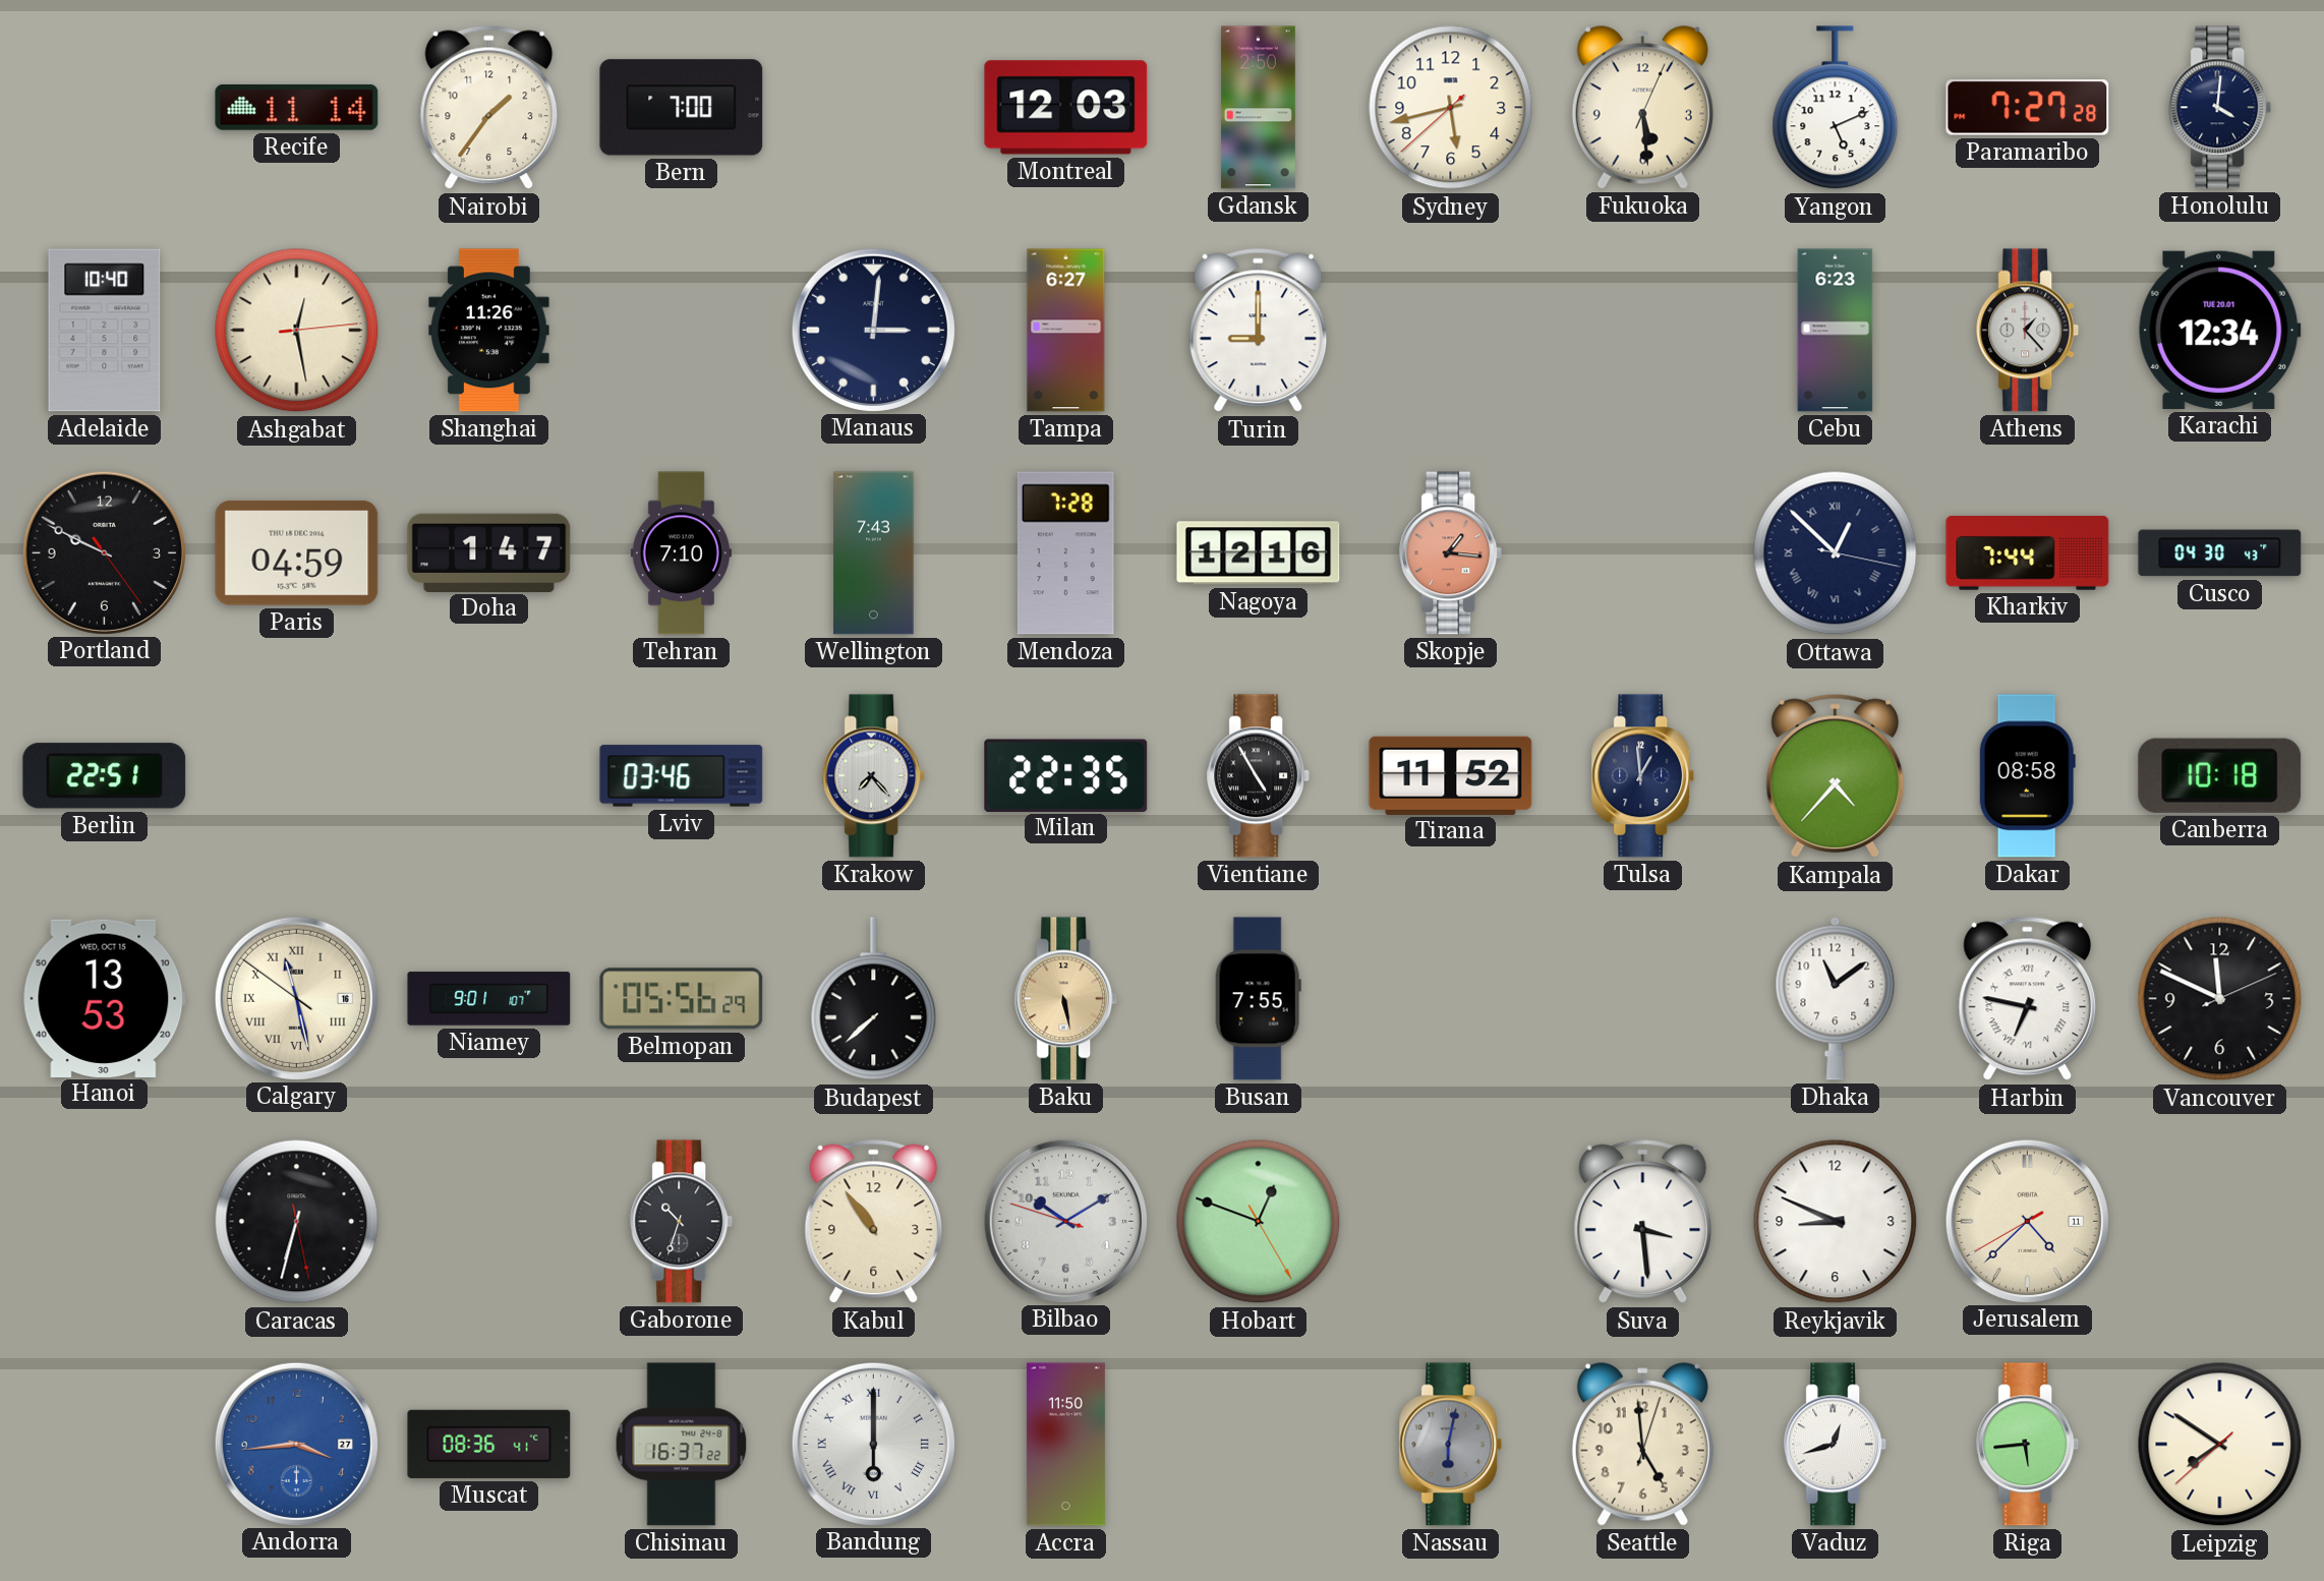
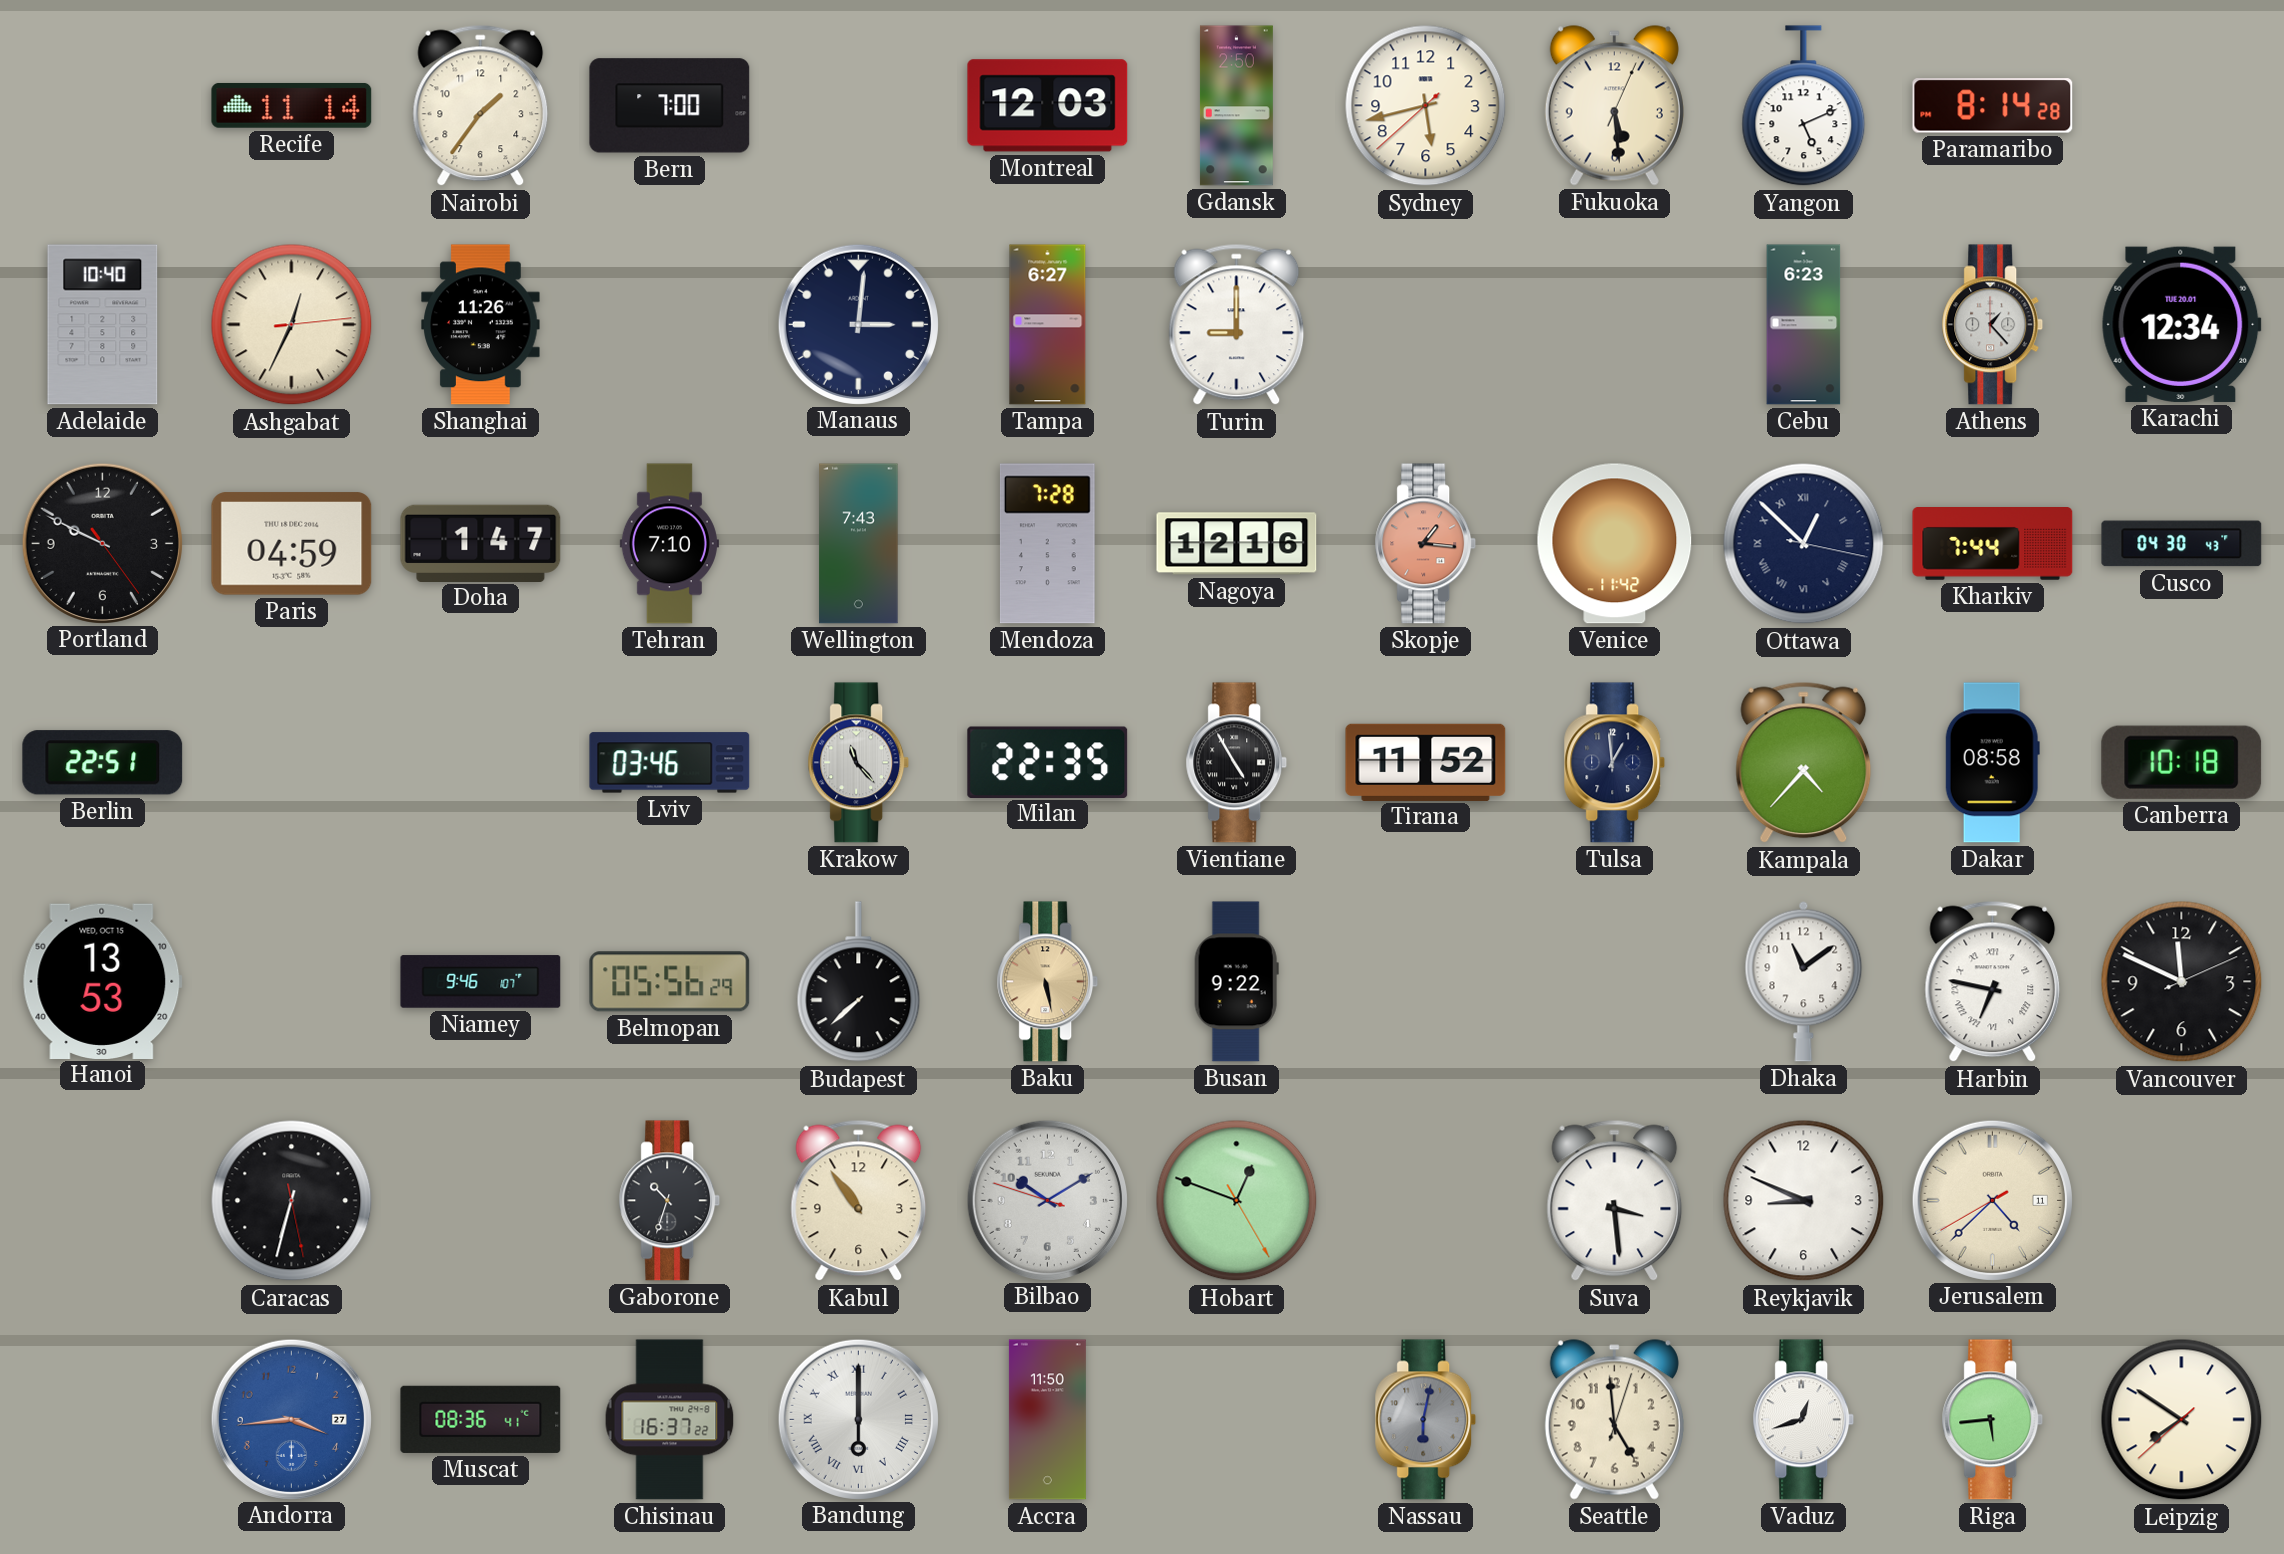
Paramaribo: 7:27 -> 8:14 (1993, 106)
Honolulu: 4:01 -> none (2220, 108)
Ashgabat: 12:28 -> 12:34 (292, 325)
Venice: none -> 11:42 (1615, 544)
Krakow: 7:23 -> 11:23 (859, 763)
Calgary: 11:27 -> none (296, 998)
Niamey: 9:01 -> 9:46 (481, 982)
Busan: 7:55 -> 9:22 (1236, 982)
